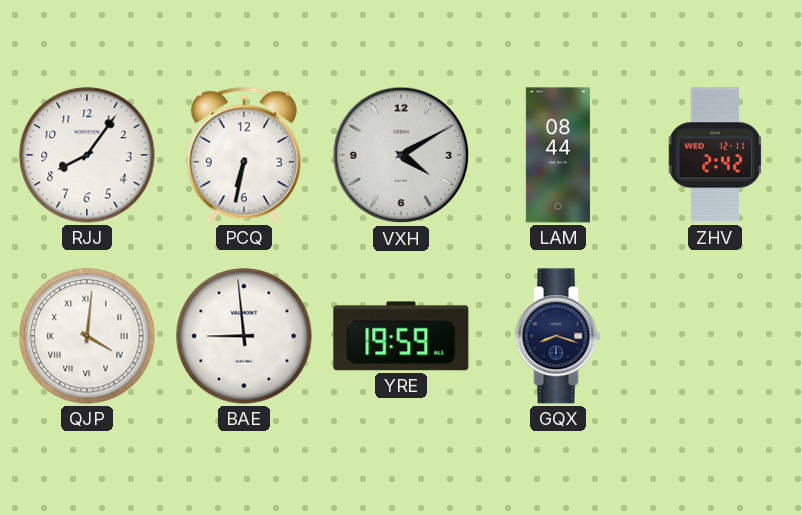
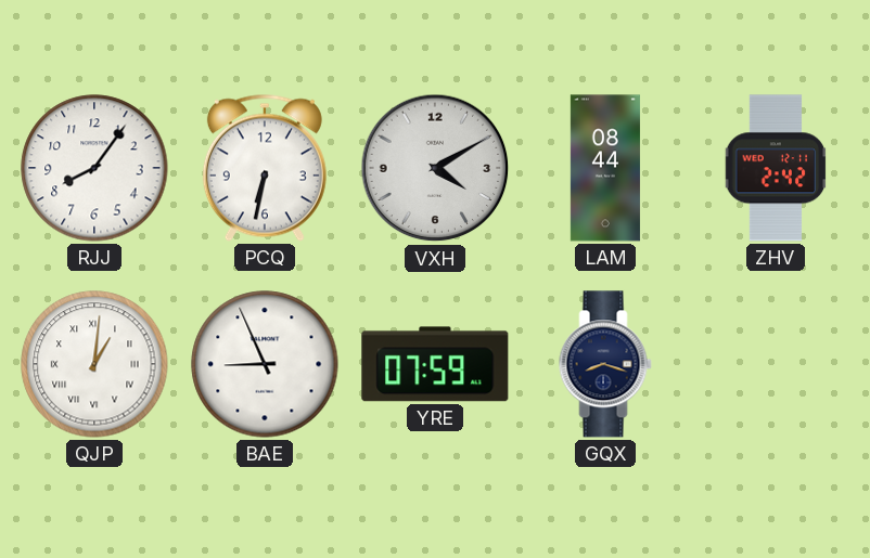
QJP: 4:01 -> 1:01 (94, 364)
BAE: 8:59 -> 8:56 (265, 364)
YRE: 19:59 -> 07:59 (435, 364)
